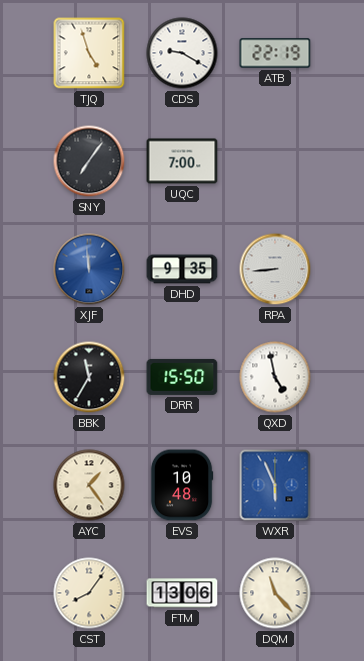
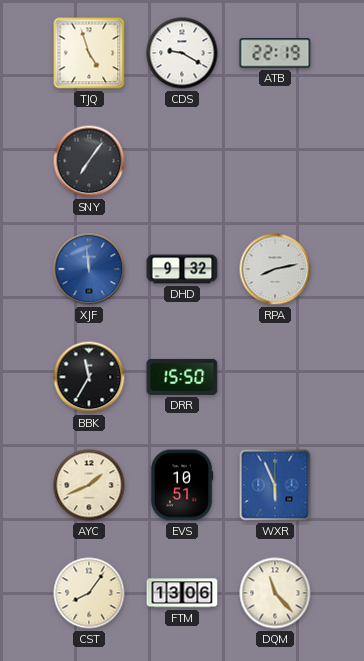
UQC: 7:00 -> none (182, 161)
DHD: 9:35 -> 9:32 (182, 269)
RPA: 8:44 -> 8:13 (275, 269)
QXD: 4:58 -> none (275, 377)
AYC: 1:24 -> 1:41 (89, 485)
EVS: 10:48 -> 10:51 (182, 485)
